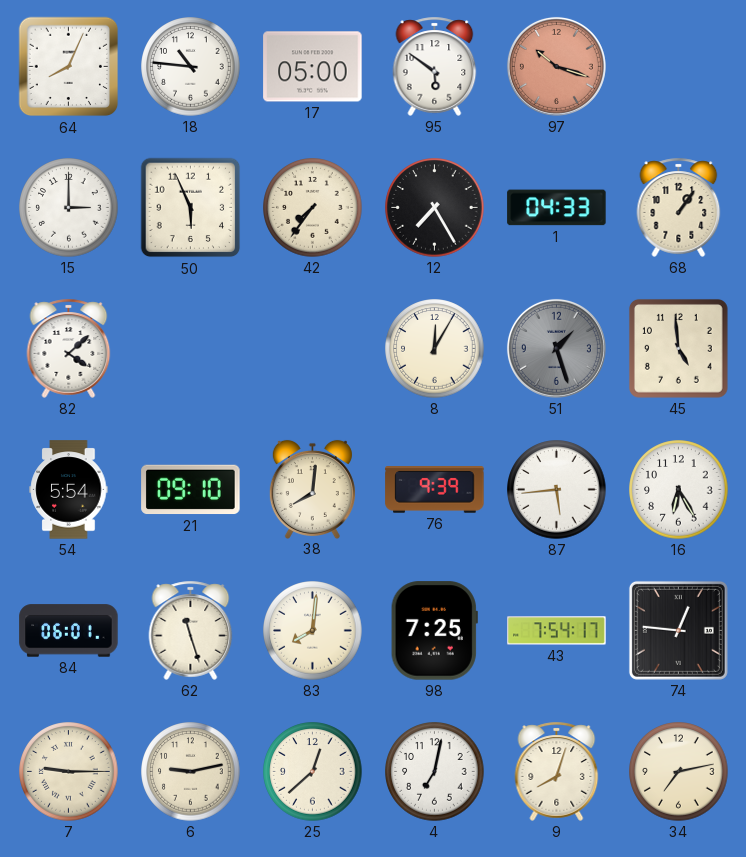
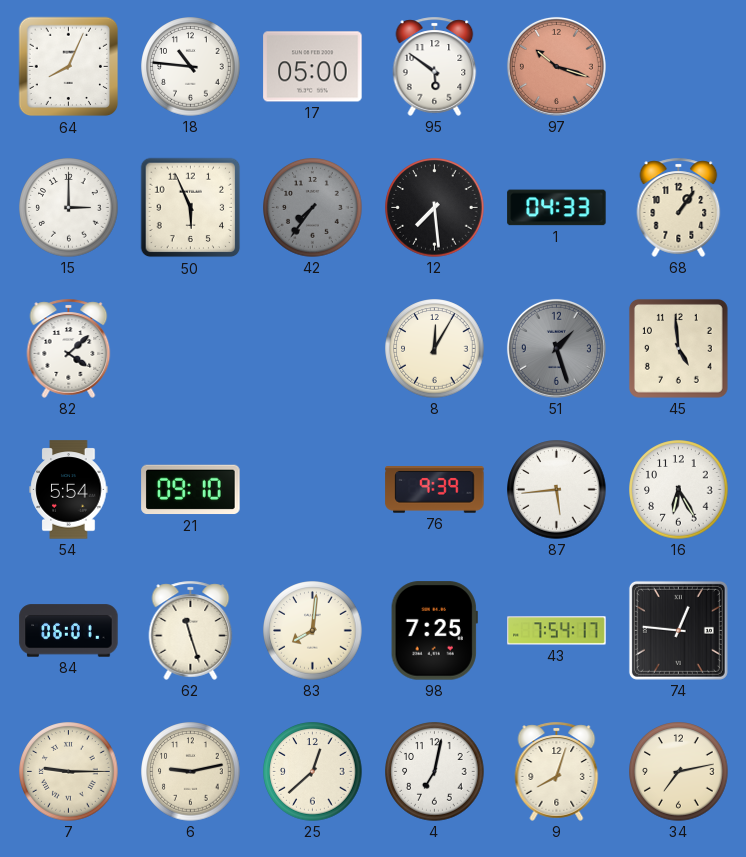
42 dial: cream -> grey (313, 208)
12: 7:25 -> 7:29 (435, 208)
38: 8:01 -> none (312, 489)
